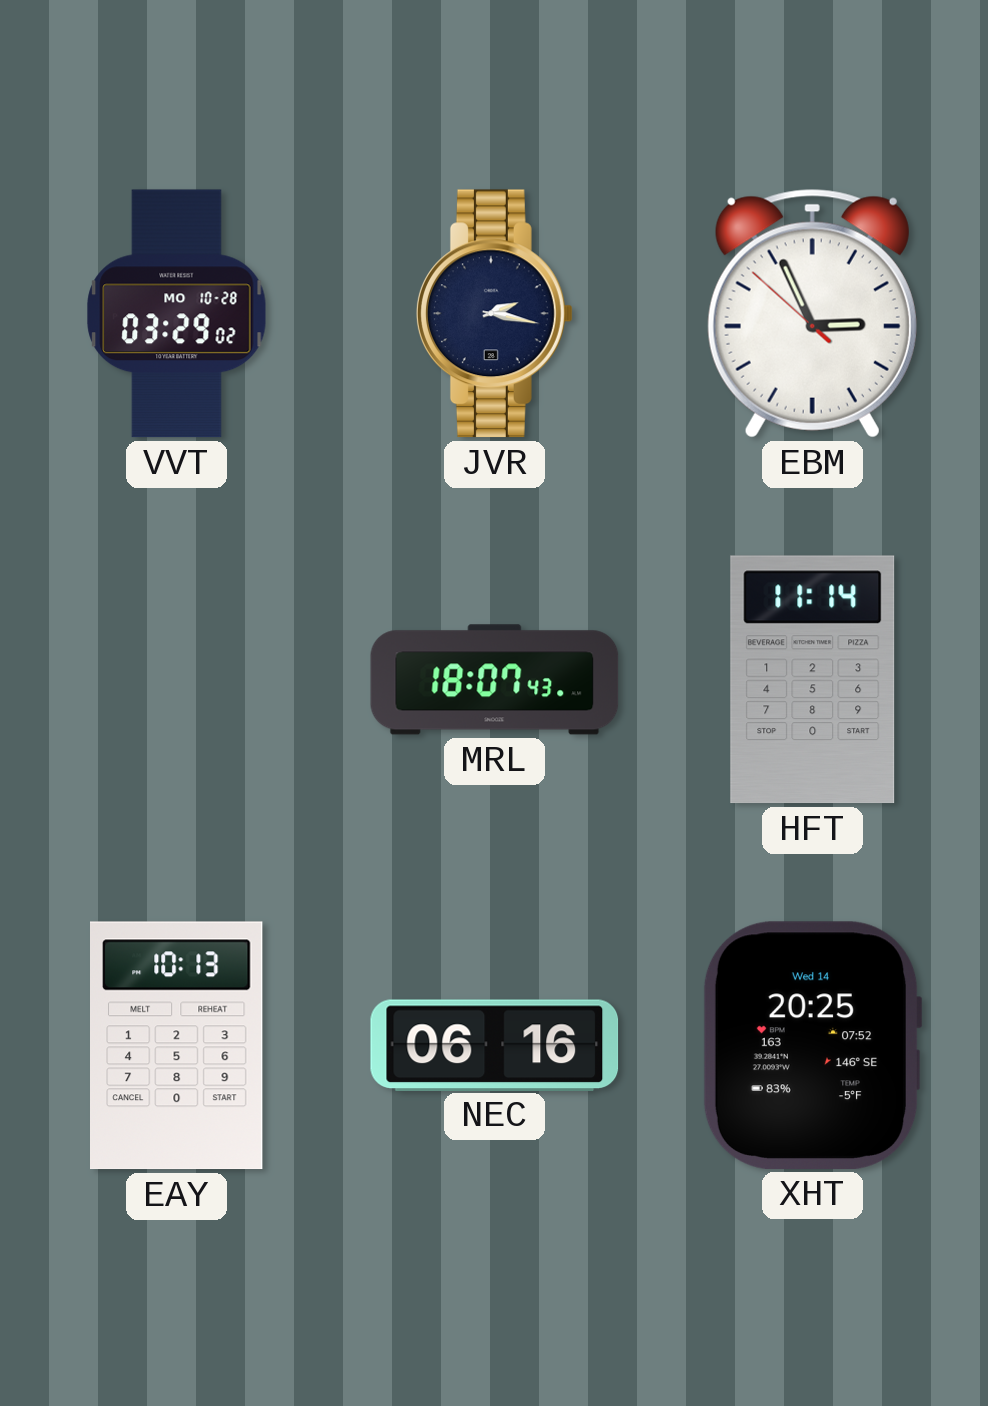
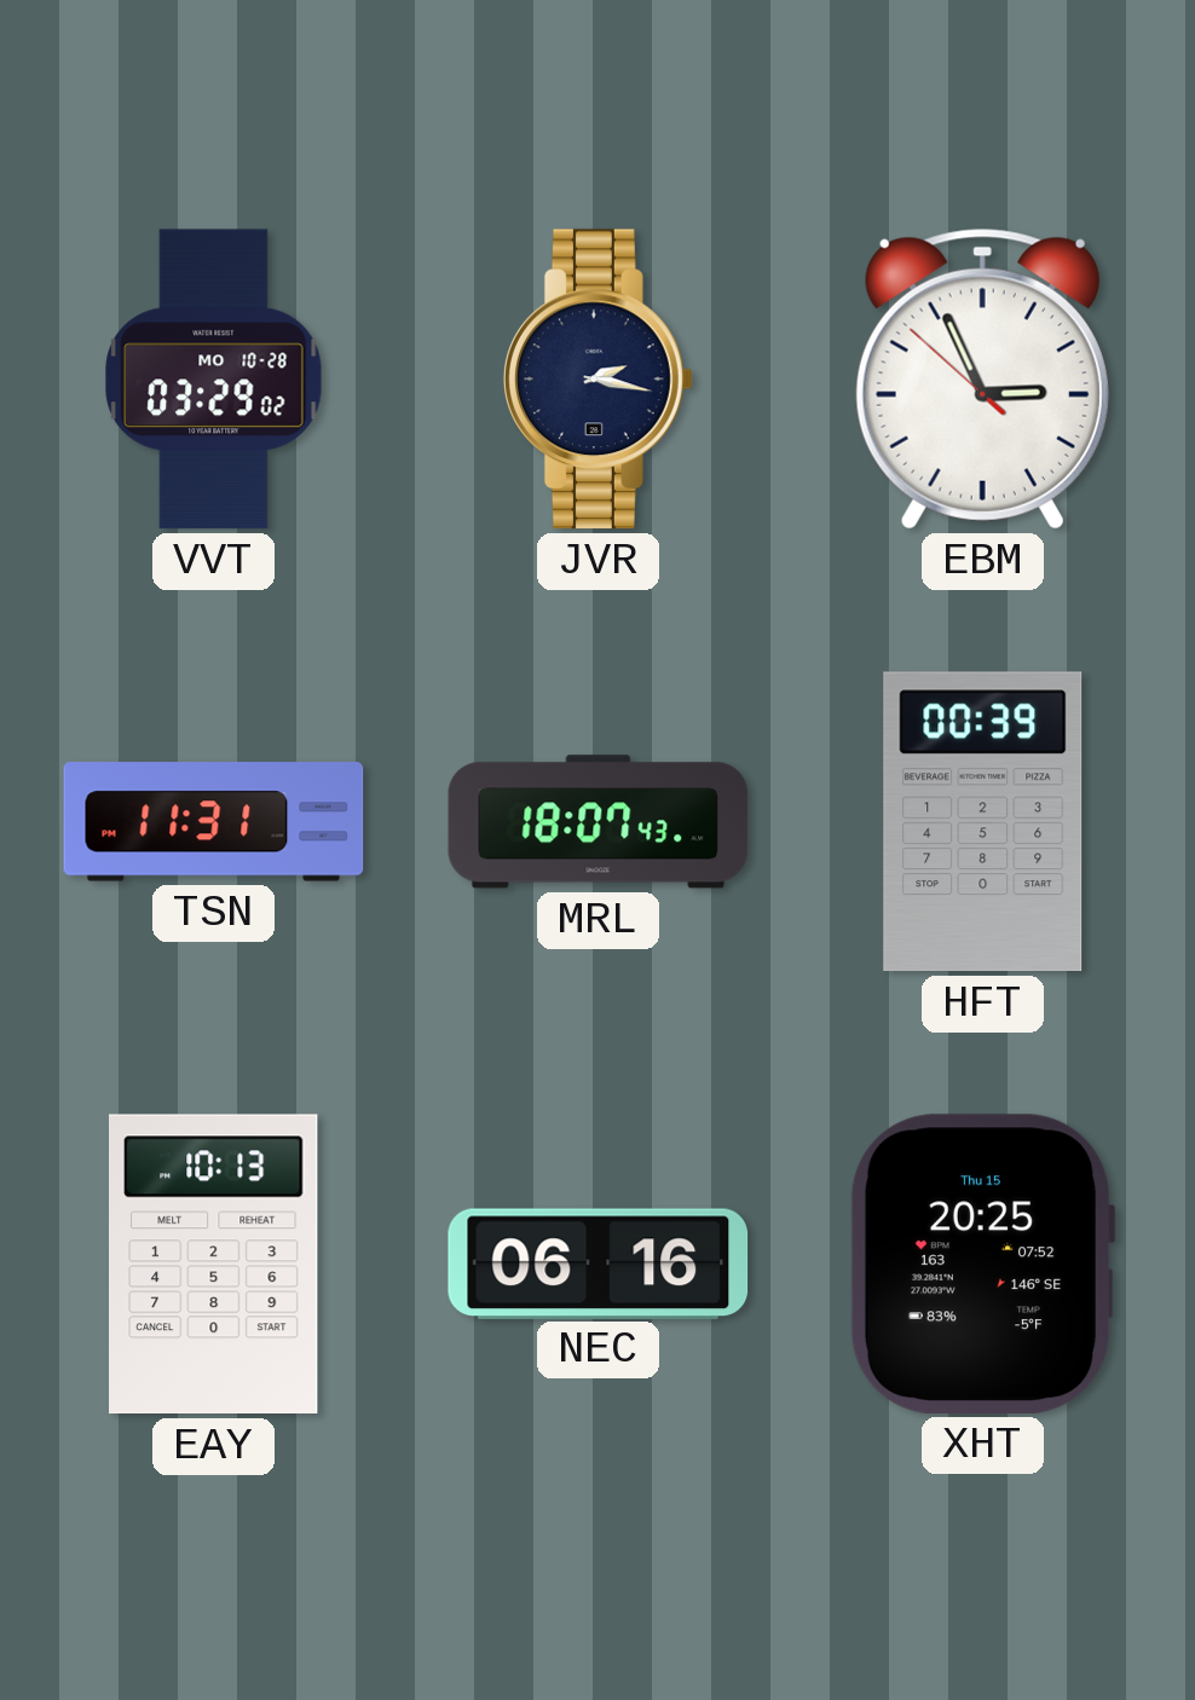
TSN: none -> 11:31 (214, 822)
HFT: 11:14 -> 00:39 (983, 822)
XHT date: Wed 14 -> Thu 15 (982, 1264)
